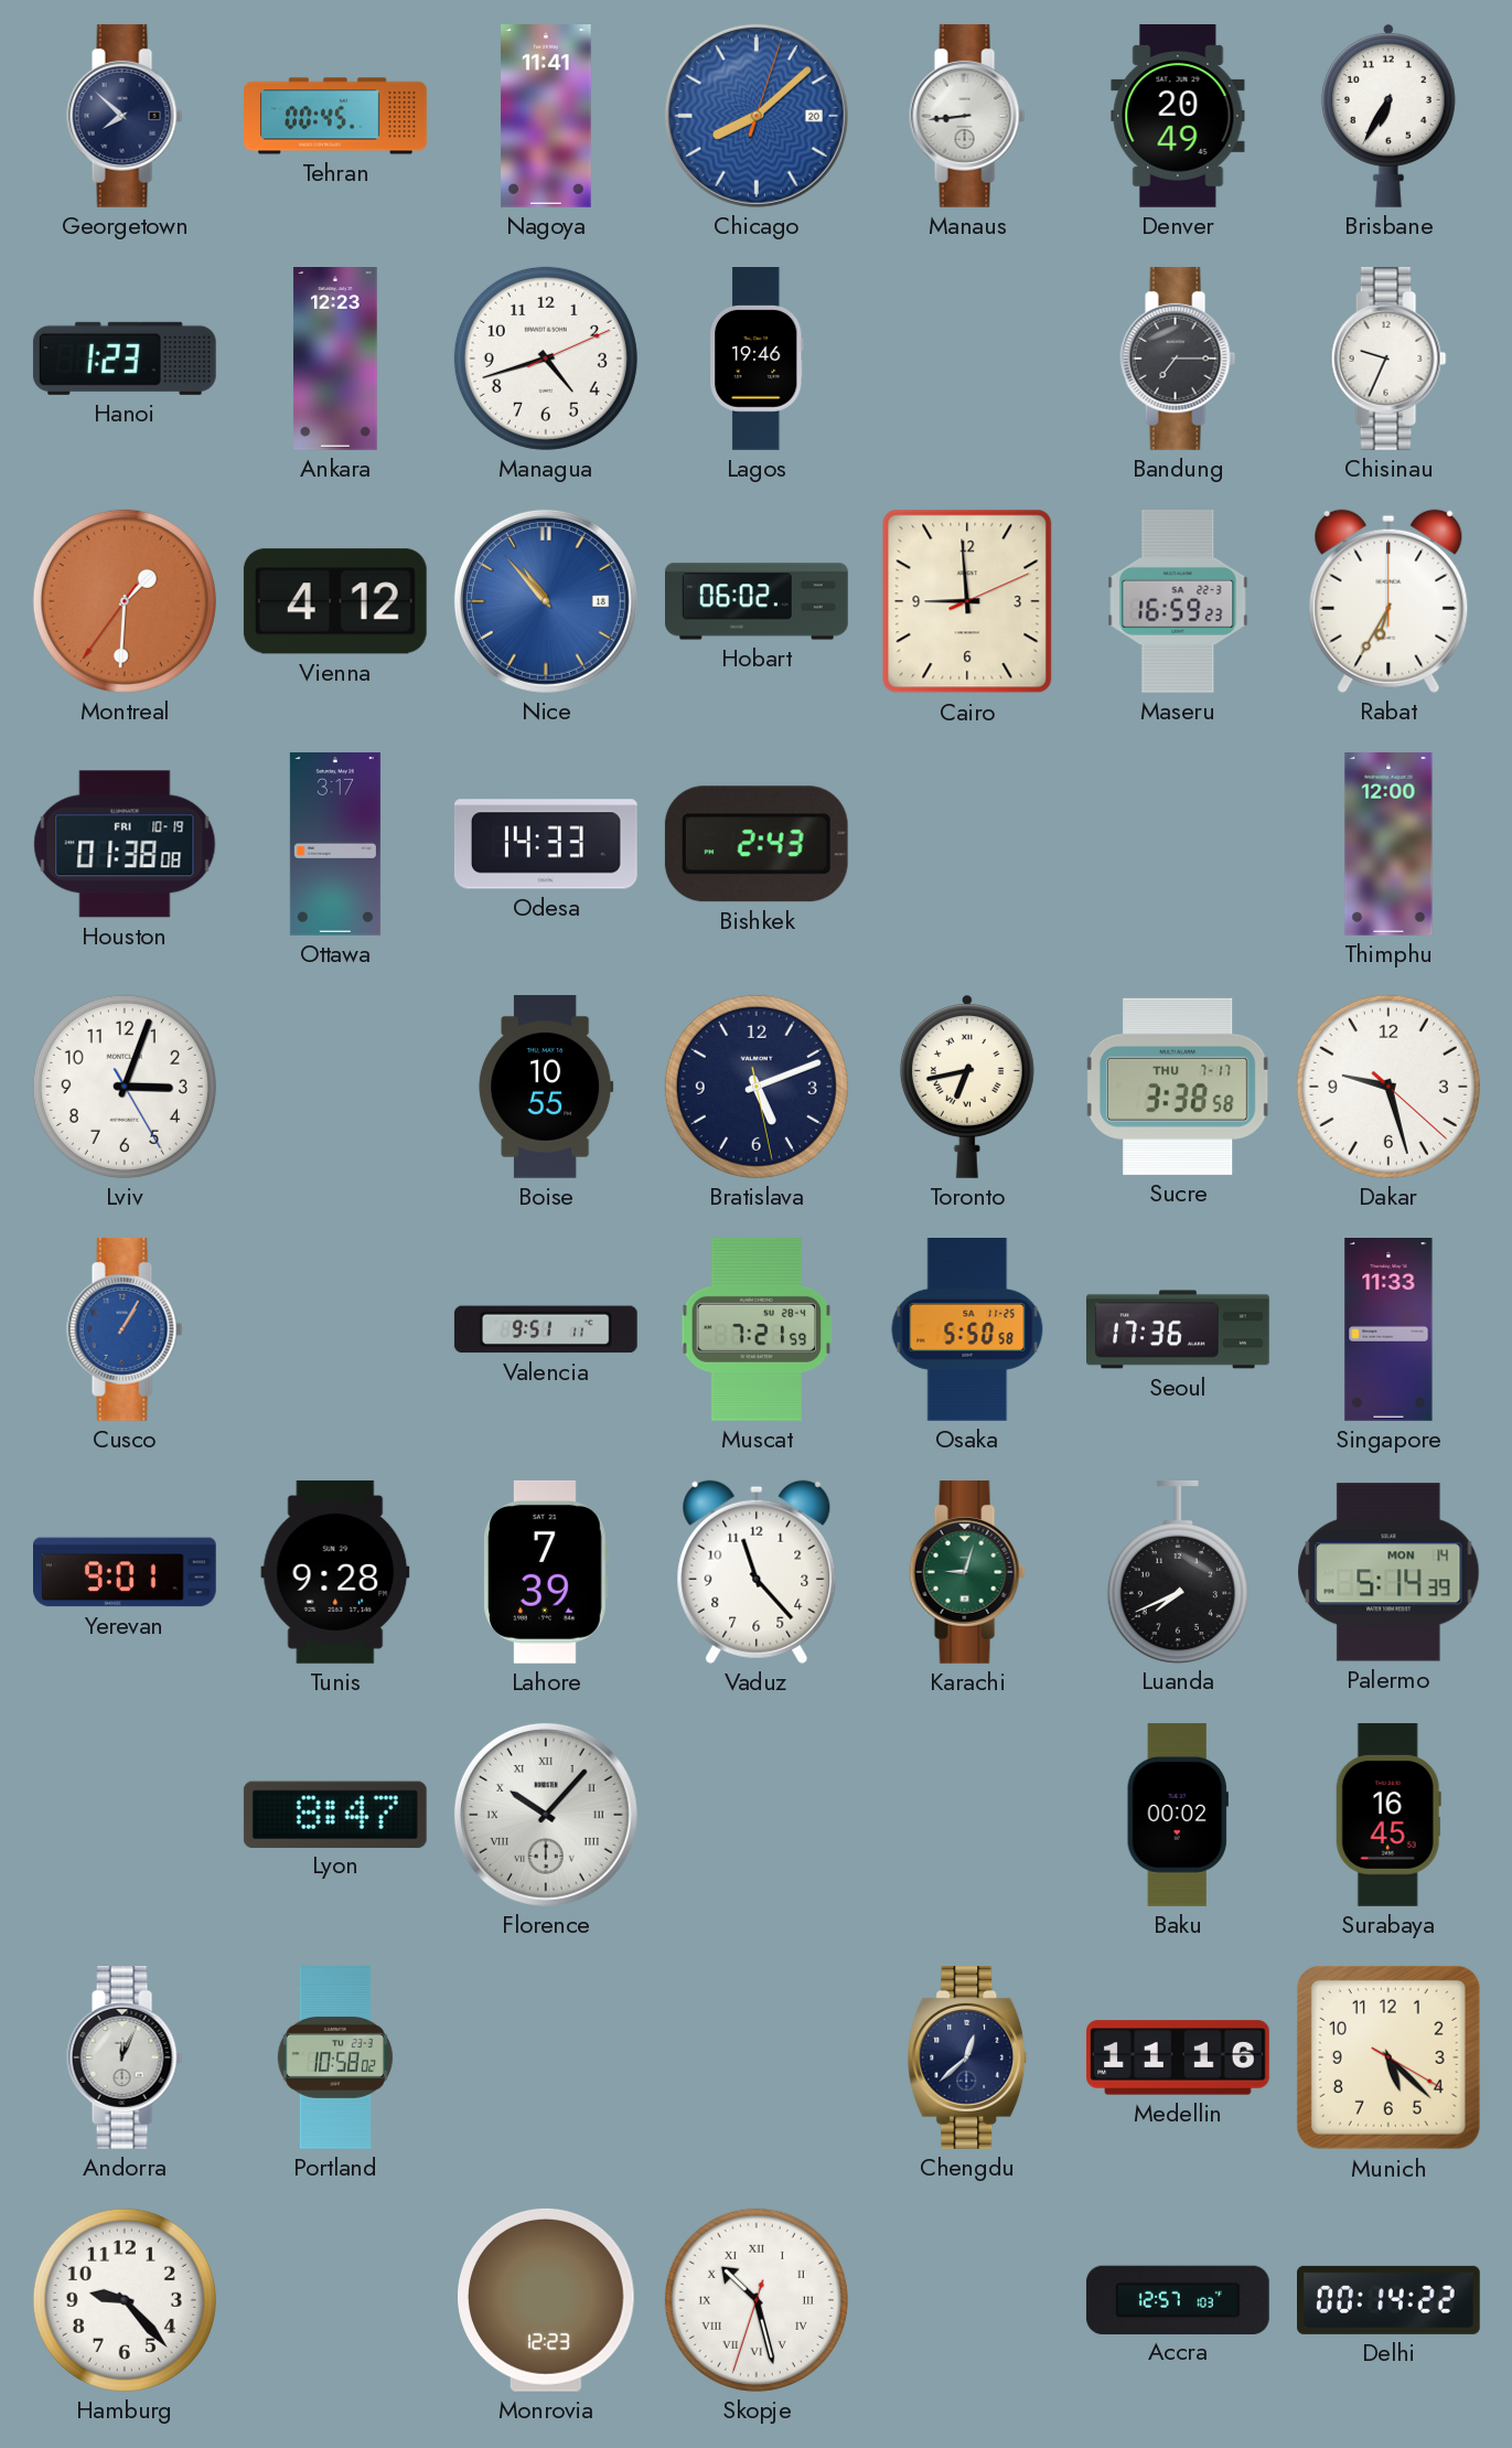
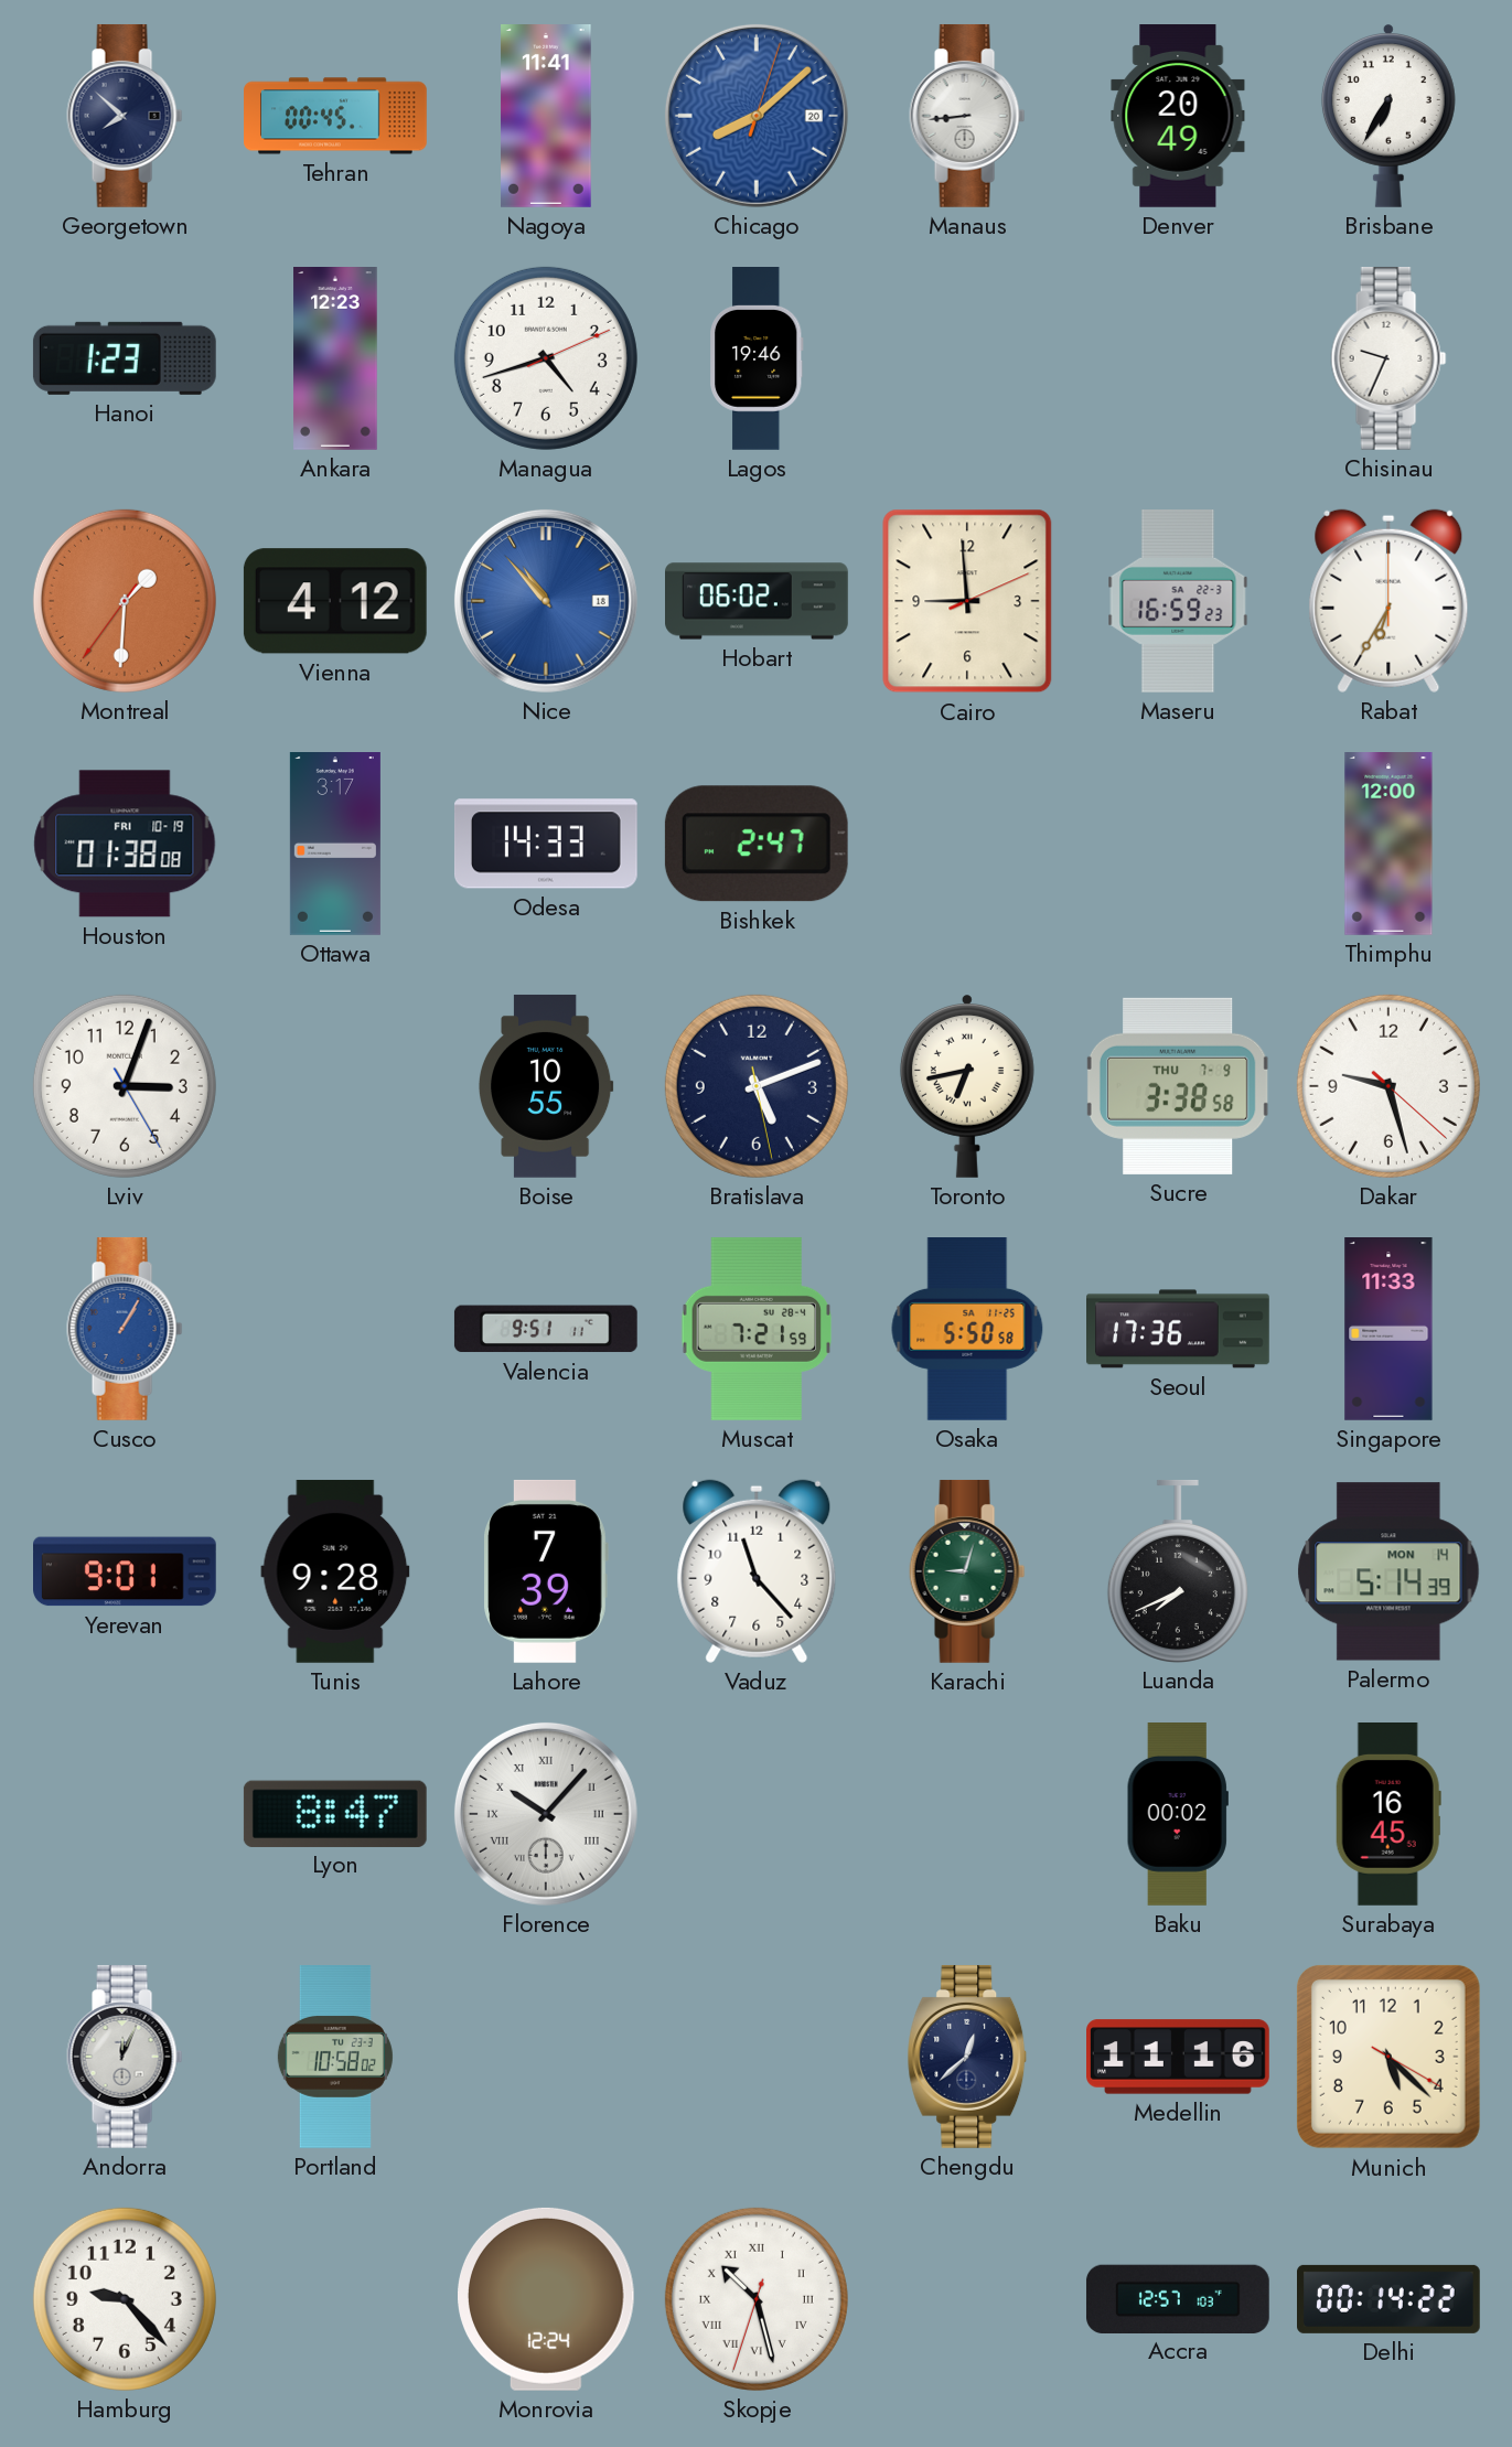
Bandung: 7:15 -> none (1178, 359)
Bishkek: 2:43 -> 2:47 (757, 844)
Sucre date: THU 7-17 -> THU 7-9 (1178, 1086)
Monrovia: 12:23 -> 12:24 (547, 2299)
